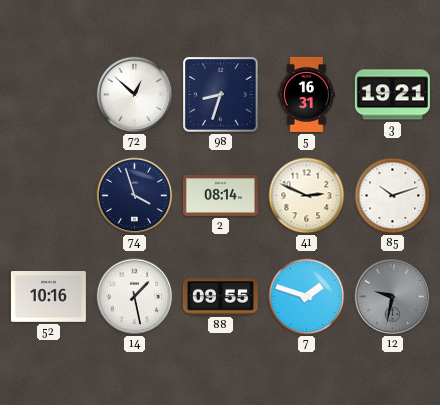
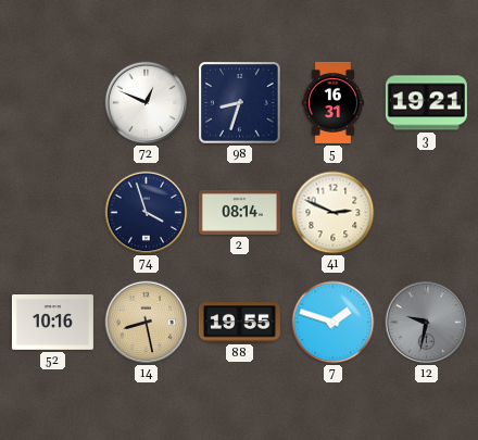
72: 12:52 -> 12:49 (147, 103)
85: 10:12 -> none (393, 196)
14: 1:28 -> 8:28 (147, 323)
14 dial: white -> champagne (147, 323)
88: 09:55 -> 19:55 (239, 323)
